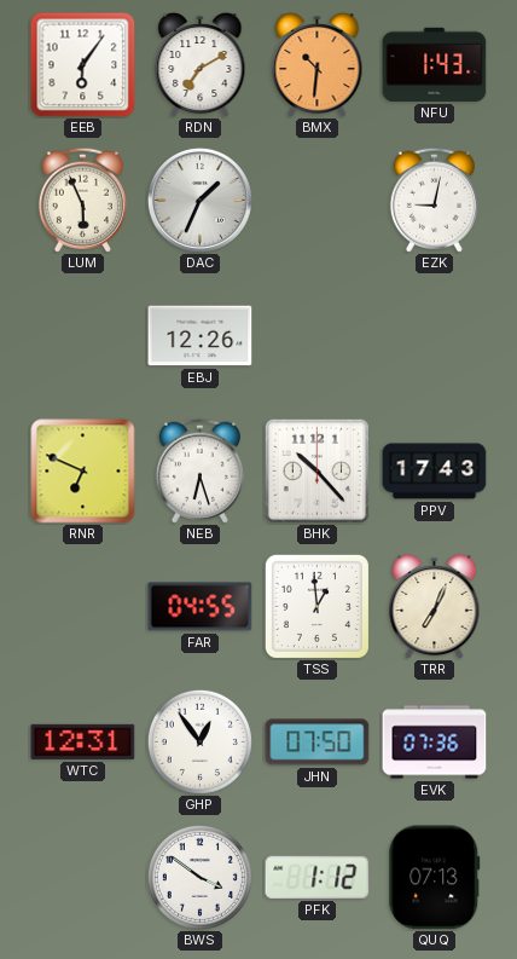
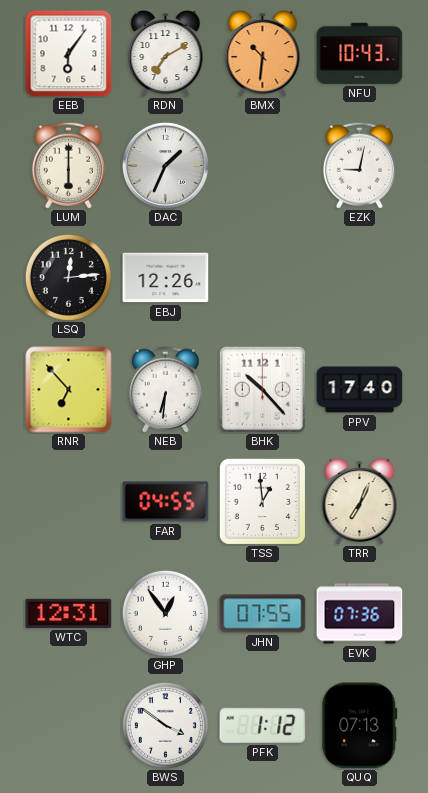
NFU: 1:43 -> 10:43 (360, 53)
LUM: 5:56 -> 6:00 (68, 165)
LSQ: none -> 12:14 (68, 277)
RNR: 6:49 -> 6:53 (69, 390)
NEB: 6:27 -> 6:31 (165, 389)
PPV: 17:43 -> 17:40 (360, 390)
JHN: 07:50 -> 07:55 (263, 614)
